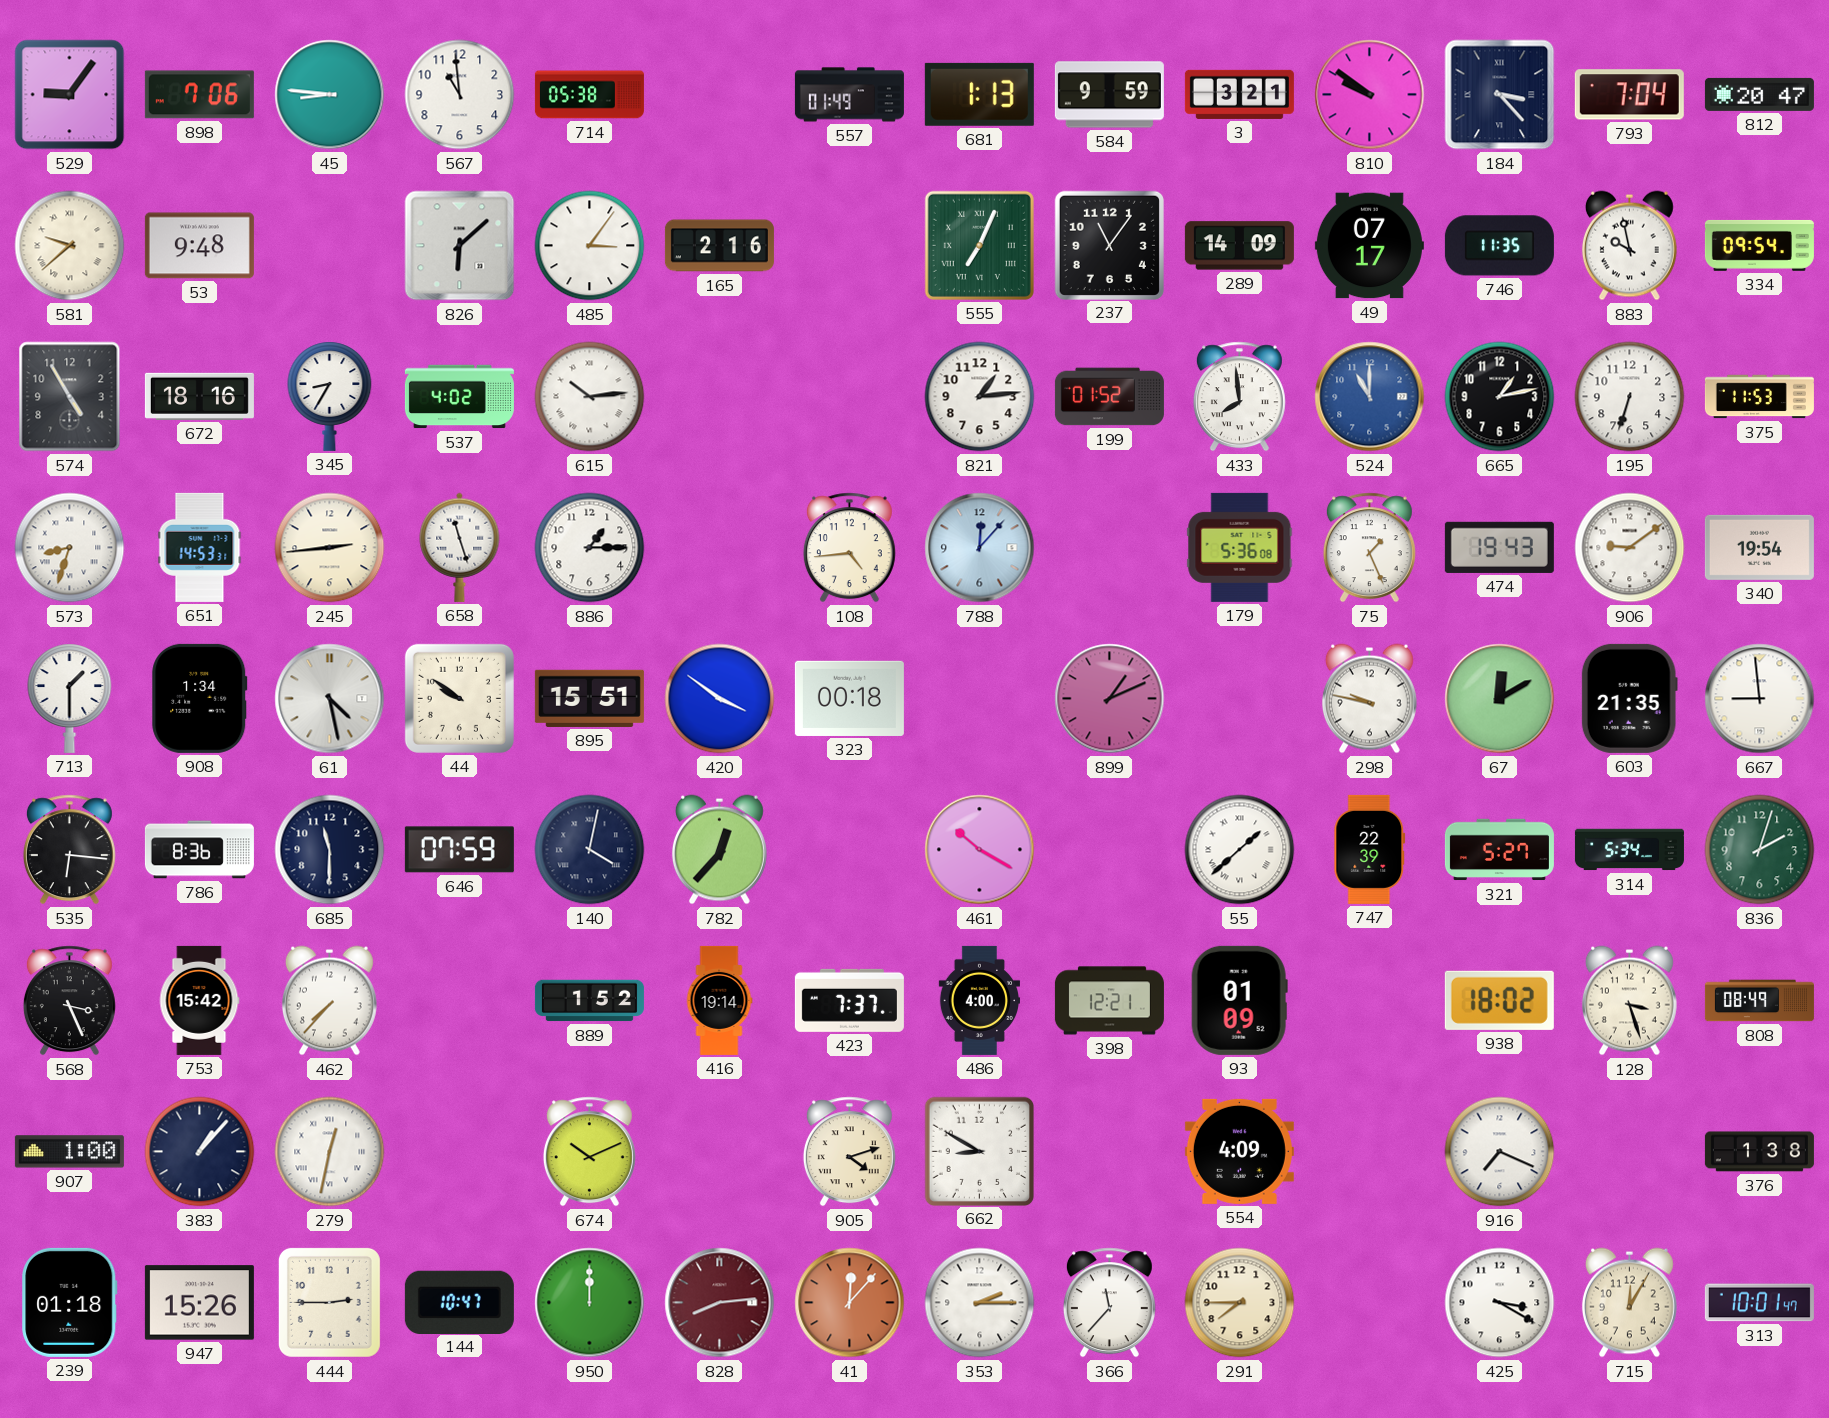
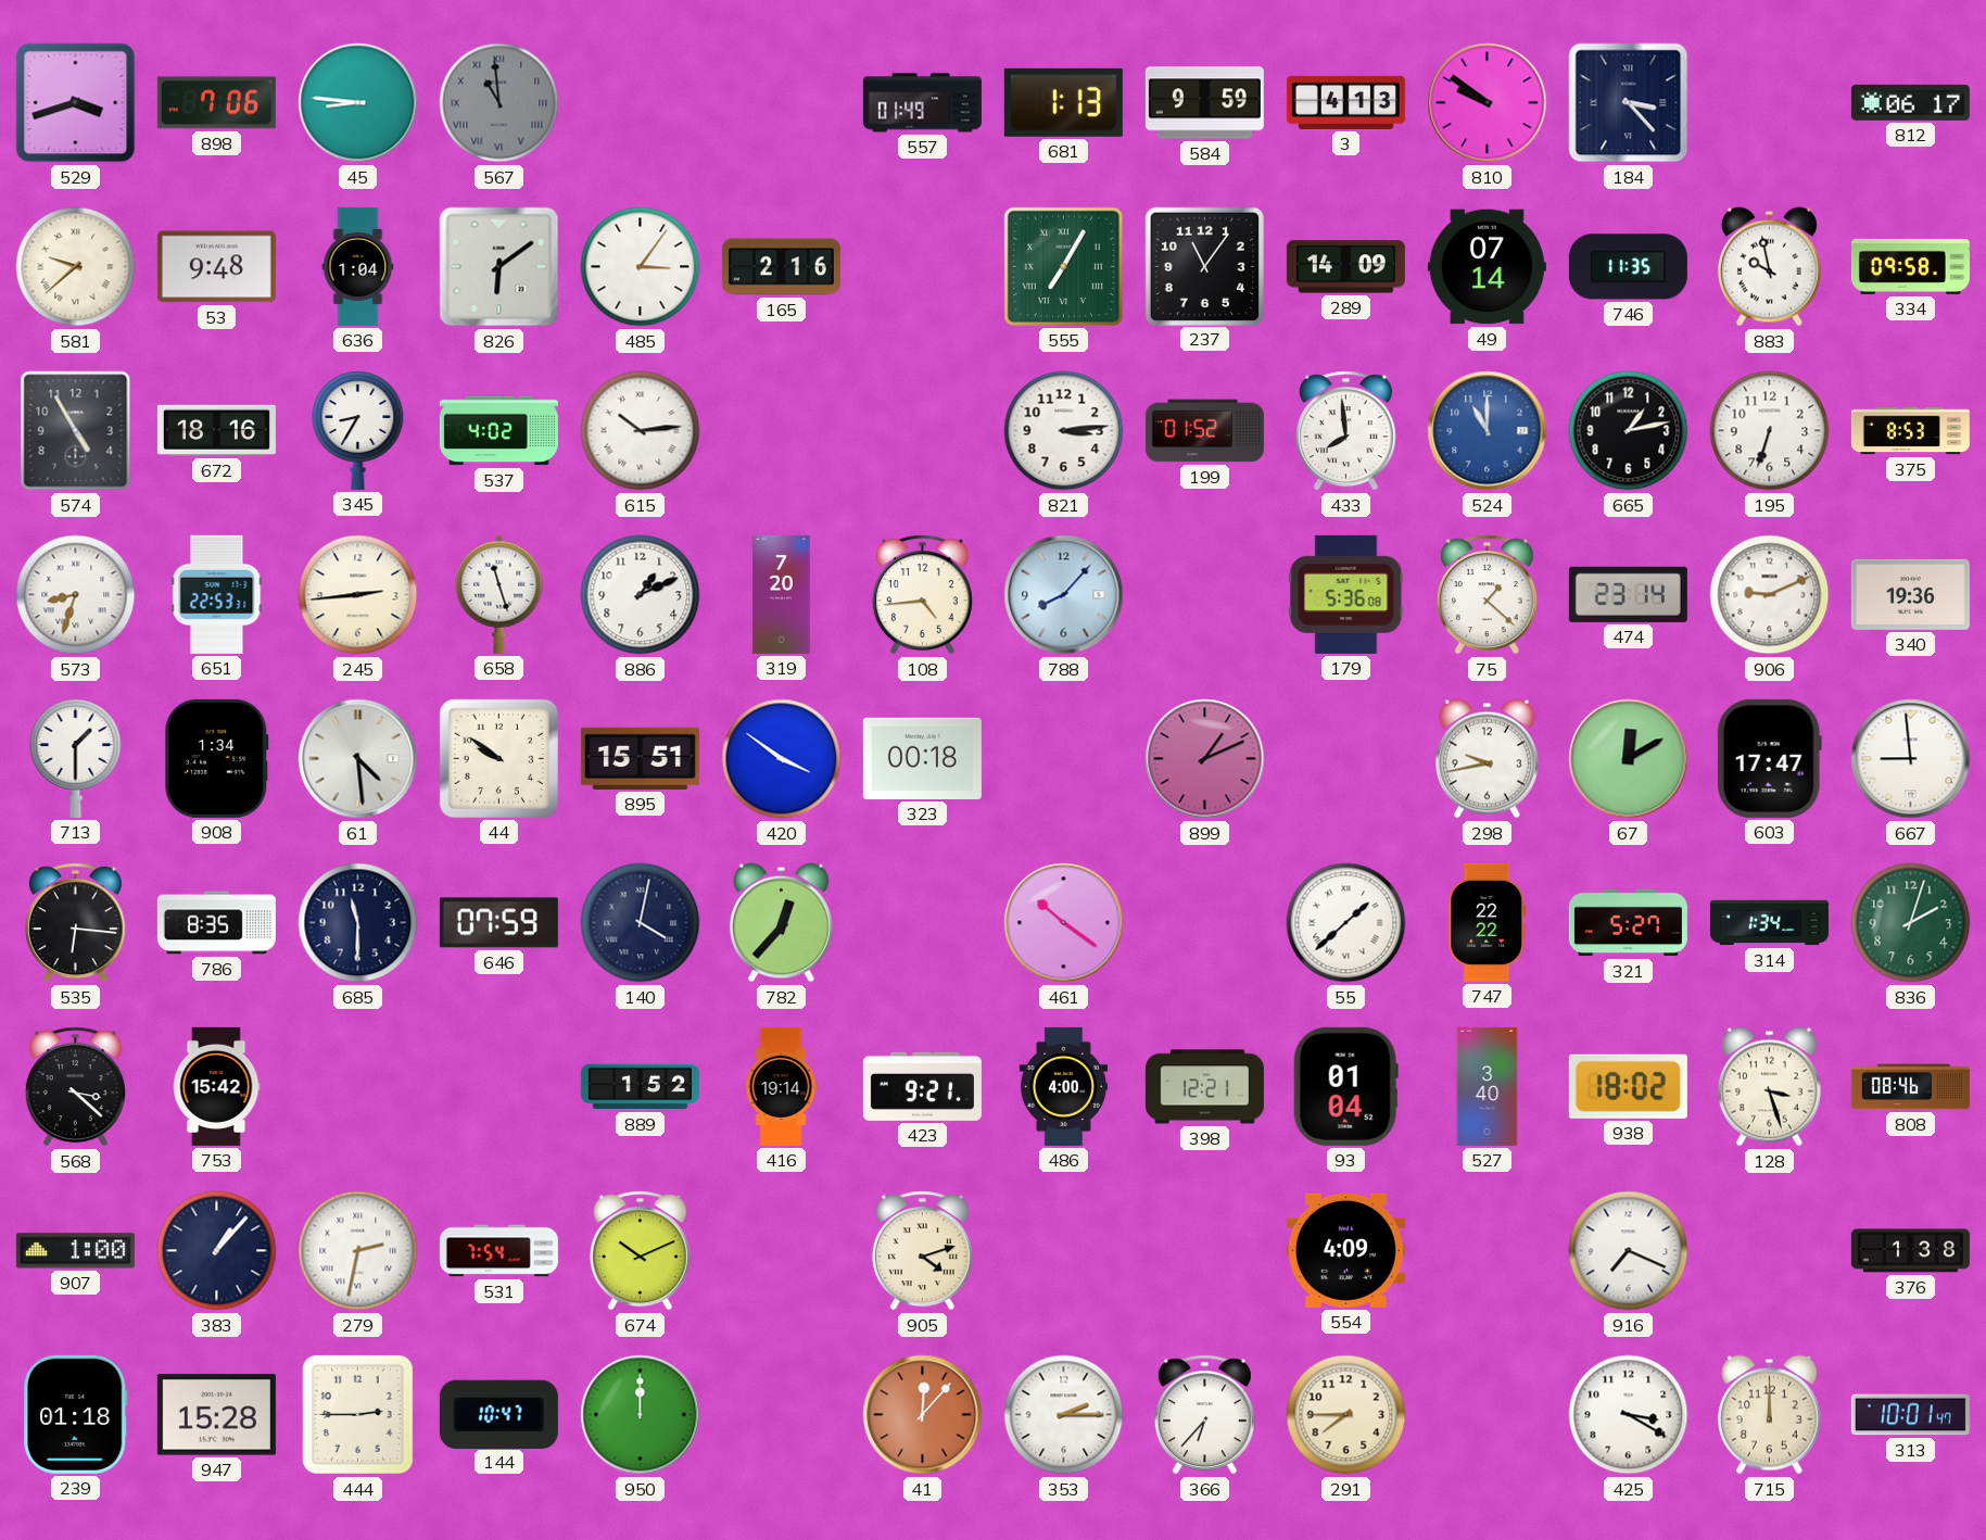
529: 9:06 -> 3:42 (76, 103)
567 dial: white -> grey (499, 103)
567 numerals: Arabic -> Roman (499, 103)
714: 05:38 -> none (589, 95)
3: 3:21 -> 4:13 (1345, 102)
793: 7:04 -> none (1629, 95)
812: 20:47 -> 06:17 (1910, 102)
636: none -> 1:04 (358, 266)
826: 6:08 -> 6:09 (499, 267)
555: 7:04 -> 7:05 (1063, 266)
49: 07:17 -> 07:14 (1487, 267)
334: 09:54 -> 09:58 (1910, 266)
821: 1:14 -> 3:14 (1064, 431)
375: 11:53 -> 8:53 (1910, 431)
651: 14:53 -> 22:53 (217, 594)
886: 1:15 -> 1:11 (641, 595)
319: none -> 7:20 (782, 594)
788: 12:07 -> 8:07 (1064, 595)
75: 1:26 -> 1:22 (1487, 595)
474: 19:43 -> 23:14 (1628, 594)
906: 9:09 -> 9:11 (1770, 595)
340: 19:54 -> 19:36 (1910, 594)
61: 4:28 -> 4:29 (358, 759)
298: 9:47 -> 9:43 (1487, 759)
603: 21:35 -> 17:47 (1769, 758)
786: 8:36 -> 8:35 (216, 923)
461: 10:20 -> 10:21 (1064, 923)
747: 22:39 -> 22:22 (1488, 922)
314: 5:34 -> 1:34 (1769, 923)
568: 3:26 -> 3:22 (75, 1087)
462: 7:37 -> none (329, 1001)
423: 7:37 -> 9:21 (922, 1086)
93: 01:09 -> 01:04 (1345, 1086)
527: none -> 3:40 (1488, 1086)
808: 08:49 -> 08:46 (1910, 1087)
279: 12:32 -> 2:32 (358, 1251)
531: none -> 7:54 (498, 1251)
662: 8:50 -> none (979, 1151)
947: 15:26 -> 15:28 (216, 1415)
828: 8:14 -> none (720, 1303)
366: 11:37 -> 6:37 (1204, 1415)
715: 12:05 -> 12:00 (1769, 1415)
